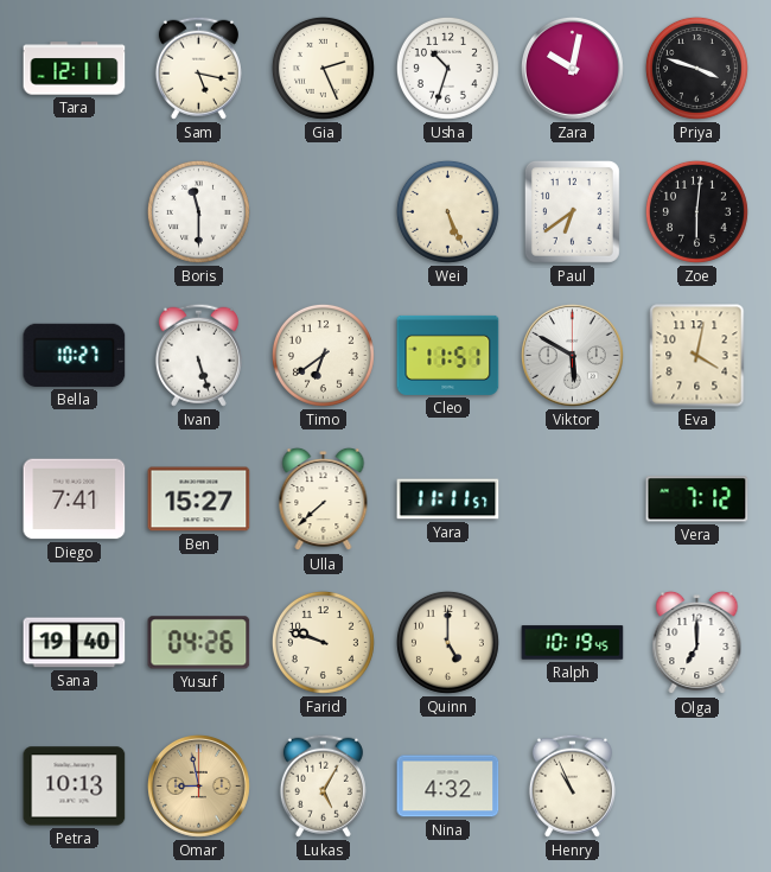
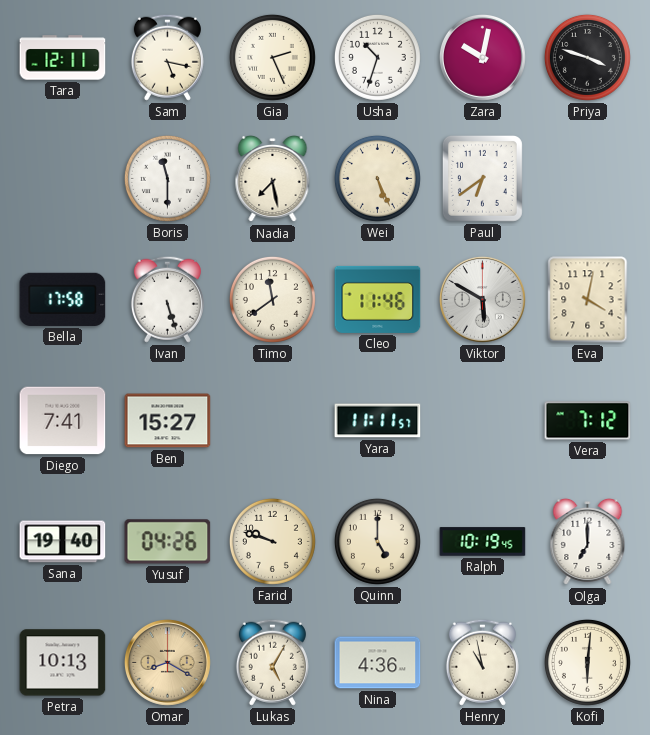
Nadia: none -> 7:28 (273, 179)
Zoe: 6:01 -> none (696, 211)
Bella: 10:27 -> 17:58 (63, 299)
Timo: 6:39 -> 11:39 (272, 299)
Cleo: 11:51 -> 11:46 (378, 299)
Ulla: 7:38 -> none (324, 499)
Omar: 8:58 -> 8:20 (167, 662)
Nina: 4:32 -> 4:36 (378, 663)
Henry: 10:56 -> 10:58 (482, 662)
Kofi: none -> 6:01 (587, 662)
